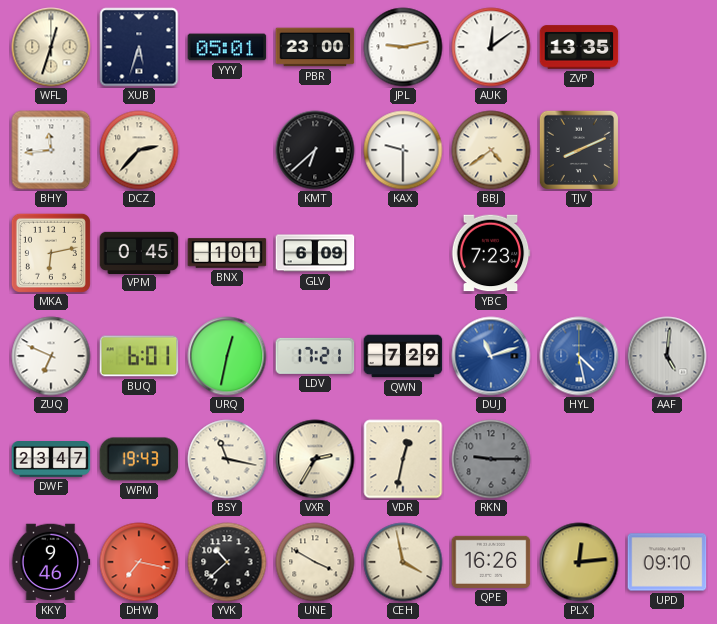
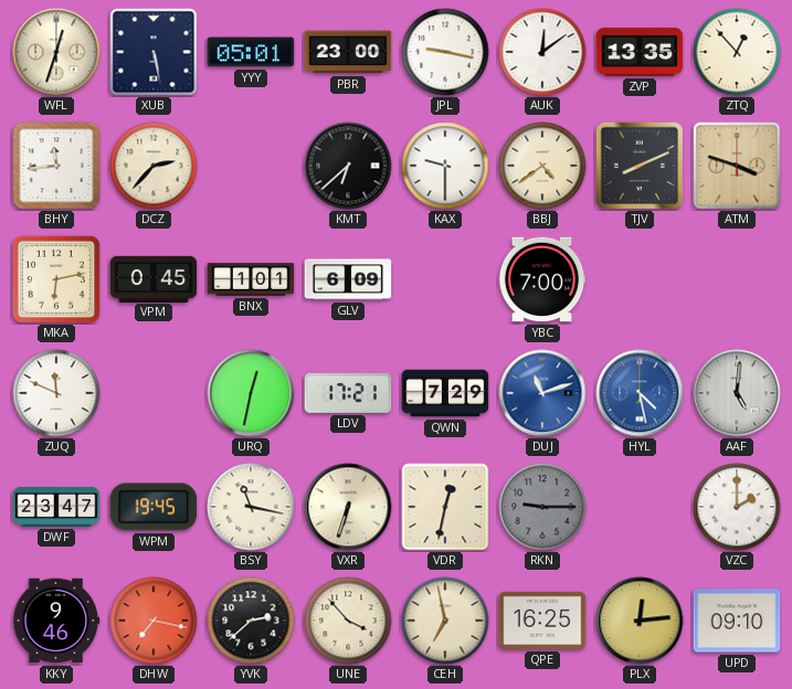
XUB: 5:33 -> 5:28 (154, 52)
JPL: 9:13 -> 9:17 (445, 52)
ZTQ: none -> 12:53 (737, 52)
ATM: none -> 3:48 (737, 166)
YBC: 7:23 -> 7:00 (542, 279)
ZUQ: 6:49 -> 11:49 (56, 393)
BUQ: 6:01 -> none (139, 356)
WPM: 19:43 -> 19:45 (154, 507)
VXR: 2:35 -> 6:33 (348, 507)
VZC: none -> 2:00 (737, 507)
YVK: 10:38 -> 2:38 (251, 621)
UNE: 3:50 -> 3:53 (348, 621)
CEH: 3:58 -> 6:58 (445, 621)
QPE: 16:26 -> 16:25 (542, 621)
